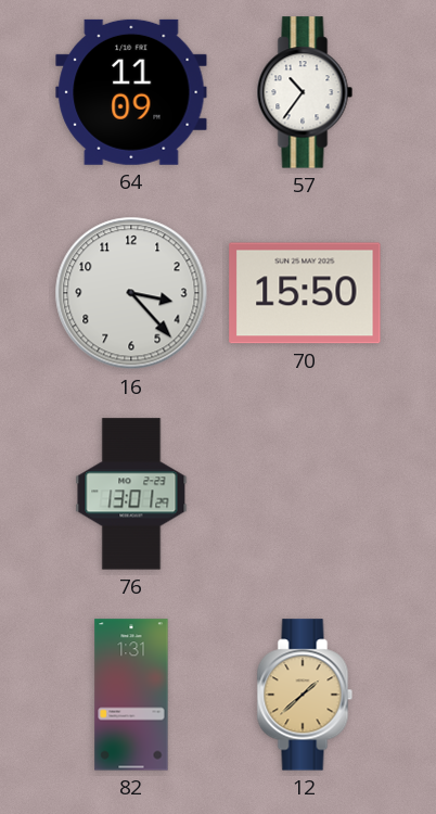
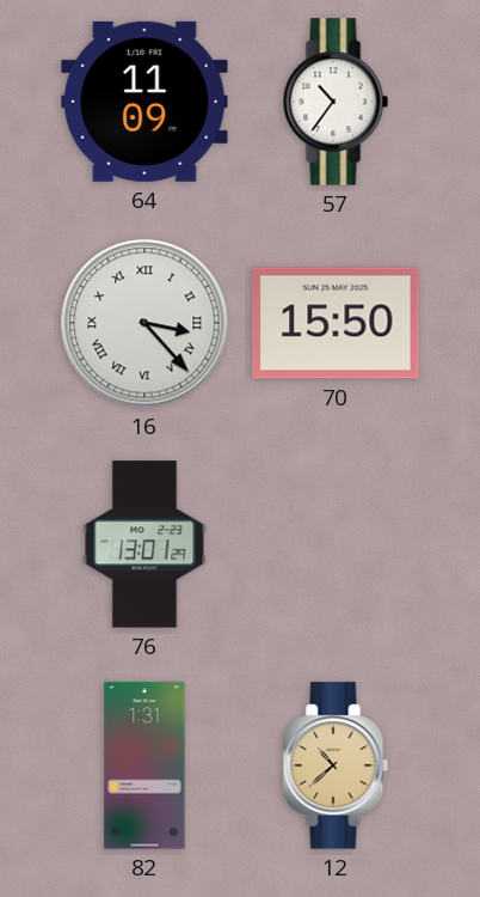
16 numerals: Arabic -> Roman (144, 323)
12: 1:38 -> 10:38 (336, 765)
